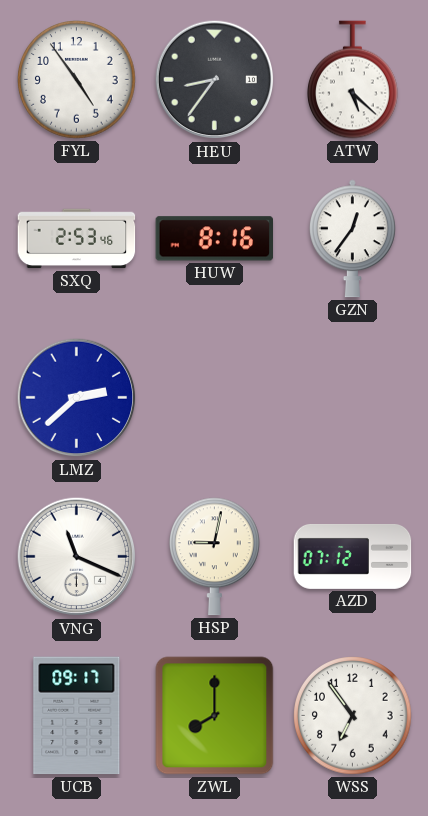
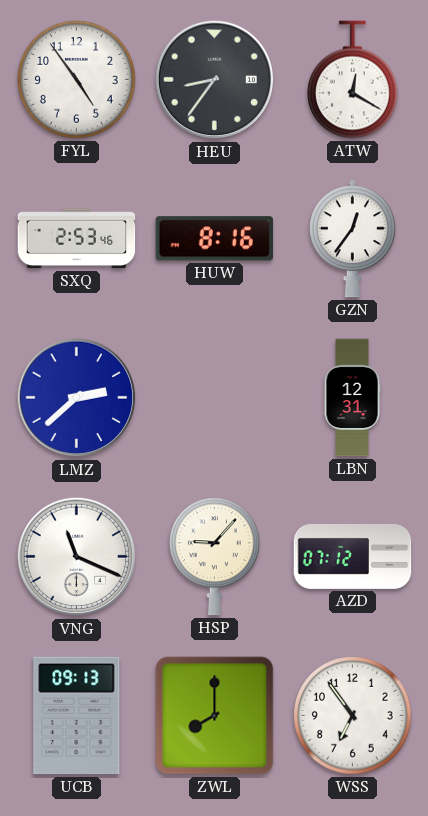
ATW: 5:22 -> 12:20 (353, 80)
LBN: none -> 12:31 (352, 398)
HSP: 9:02 -> 9:07 (215, 557)
UCB: 09:17 -> 09:13 (77, 716)
